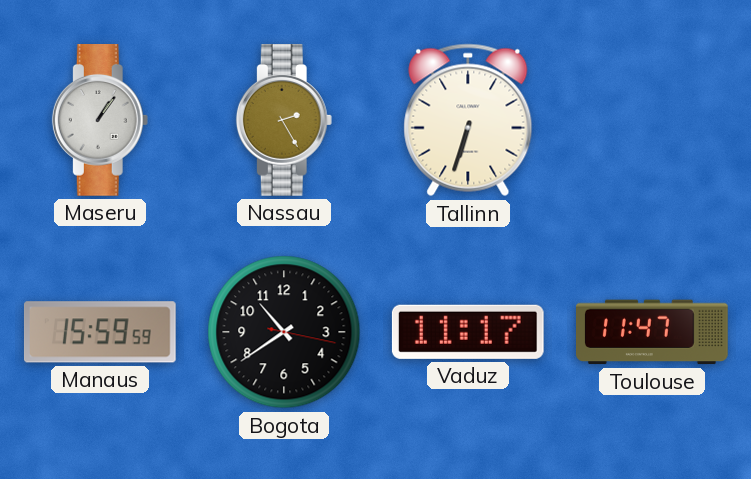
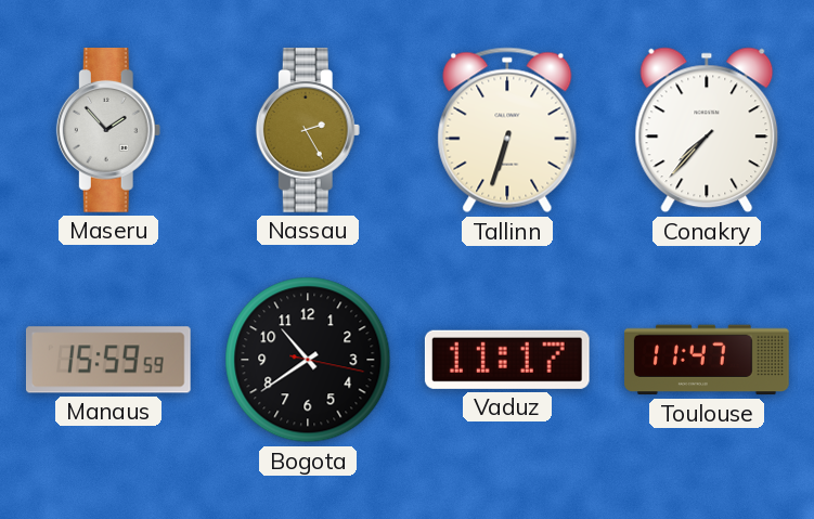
Maseru: 1:06 -> 1:53 (108, 131)
Conakry: none -> 7:37 (707, 130)
